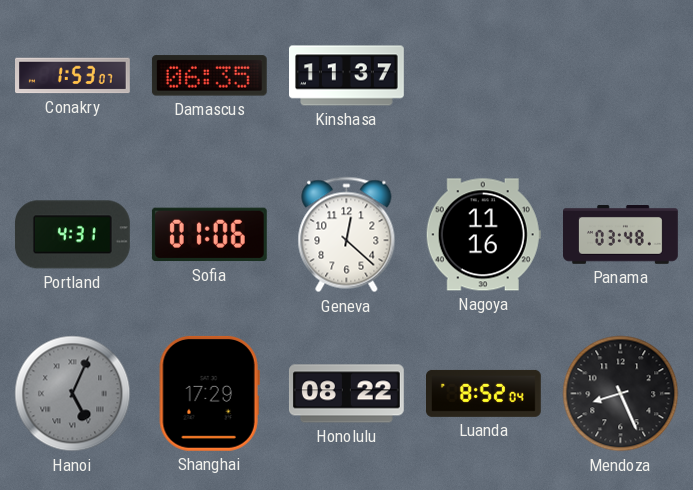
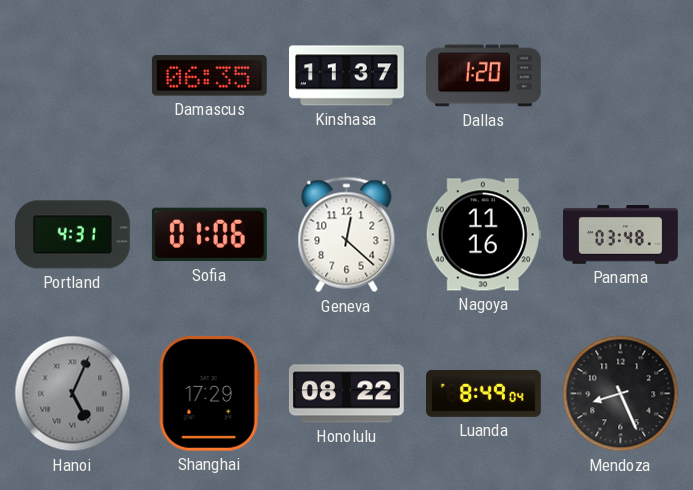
Conakry: 1:53 -> none (73, 76)
Dallas: none -> 1:20 (484, 76)
Luanda: 8:52 -> 8:49 (484, 393)
